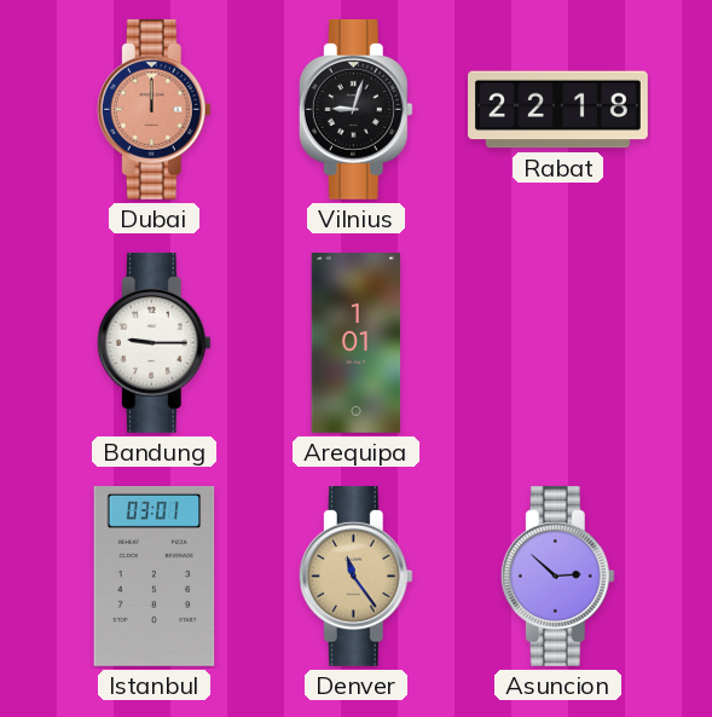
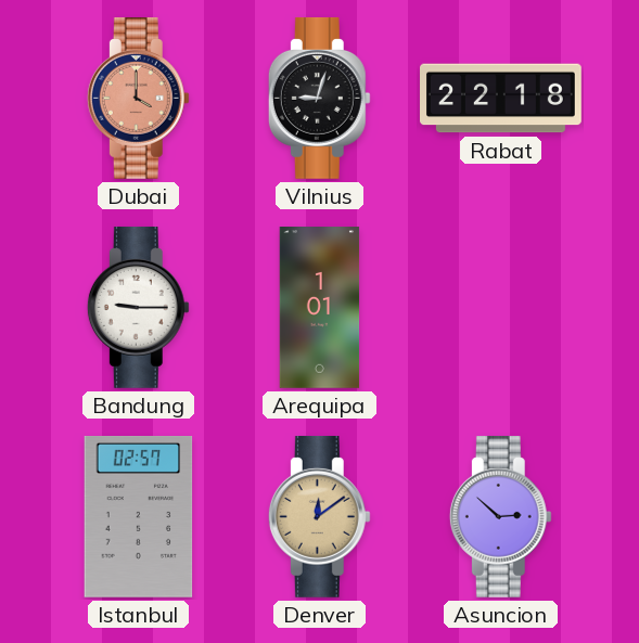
Dubai: 12:00 -> 4:00 (138, 98)
Istanbul: 03:01 -> 02:57 (139, 517)
Denver: 11:24 -> 12:09 (319, 516)
